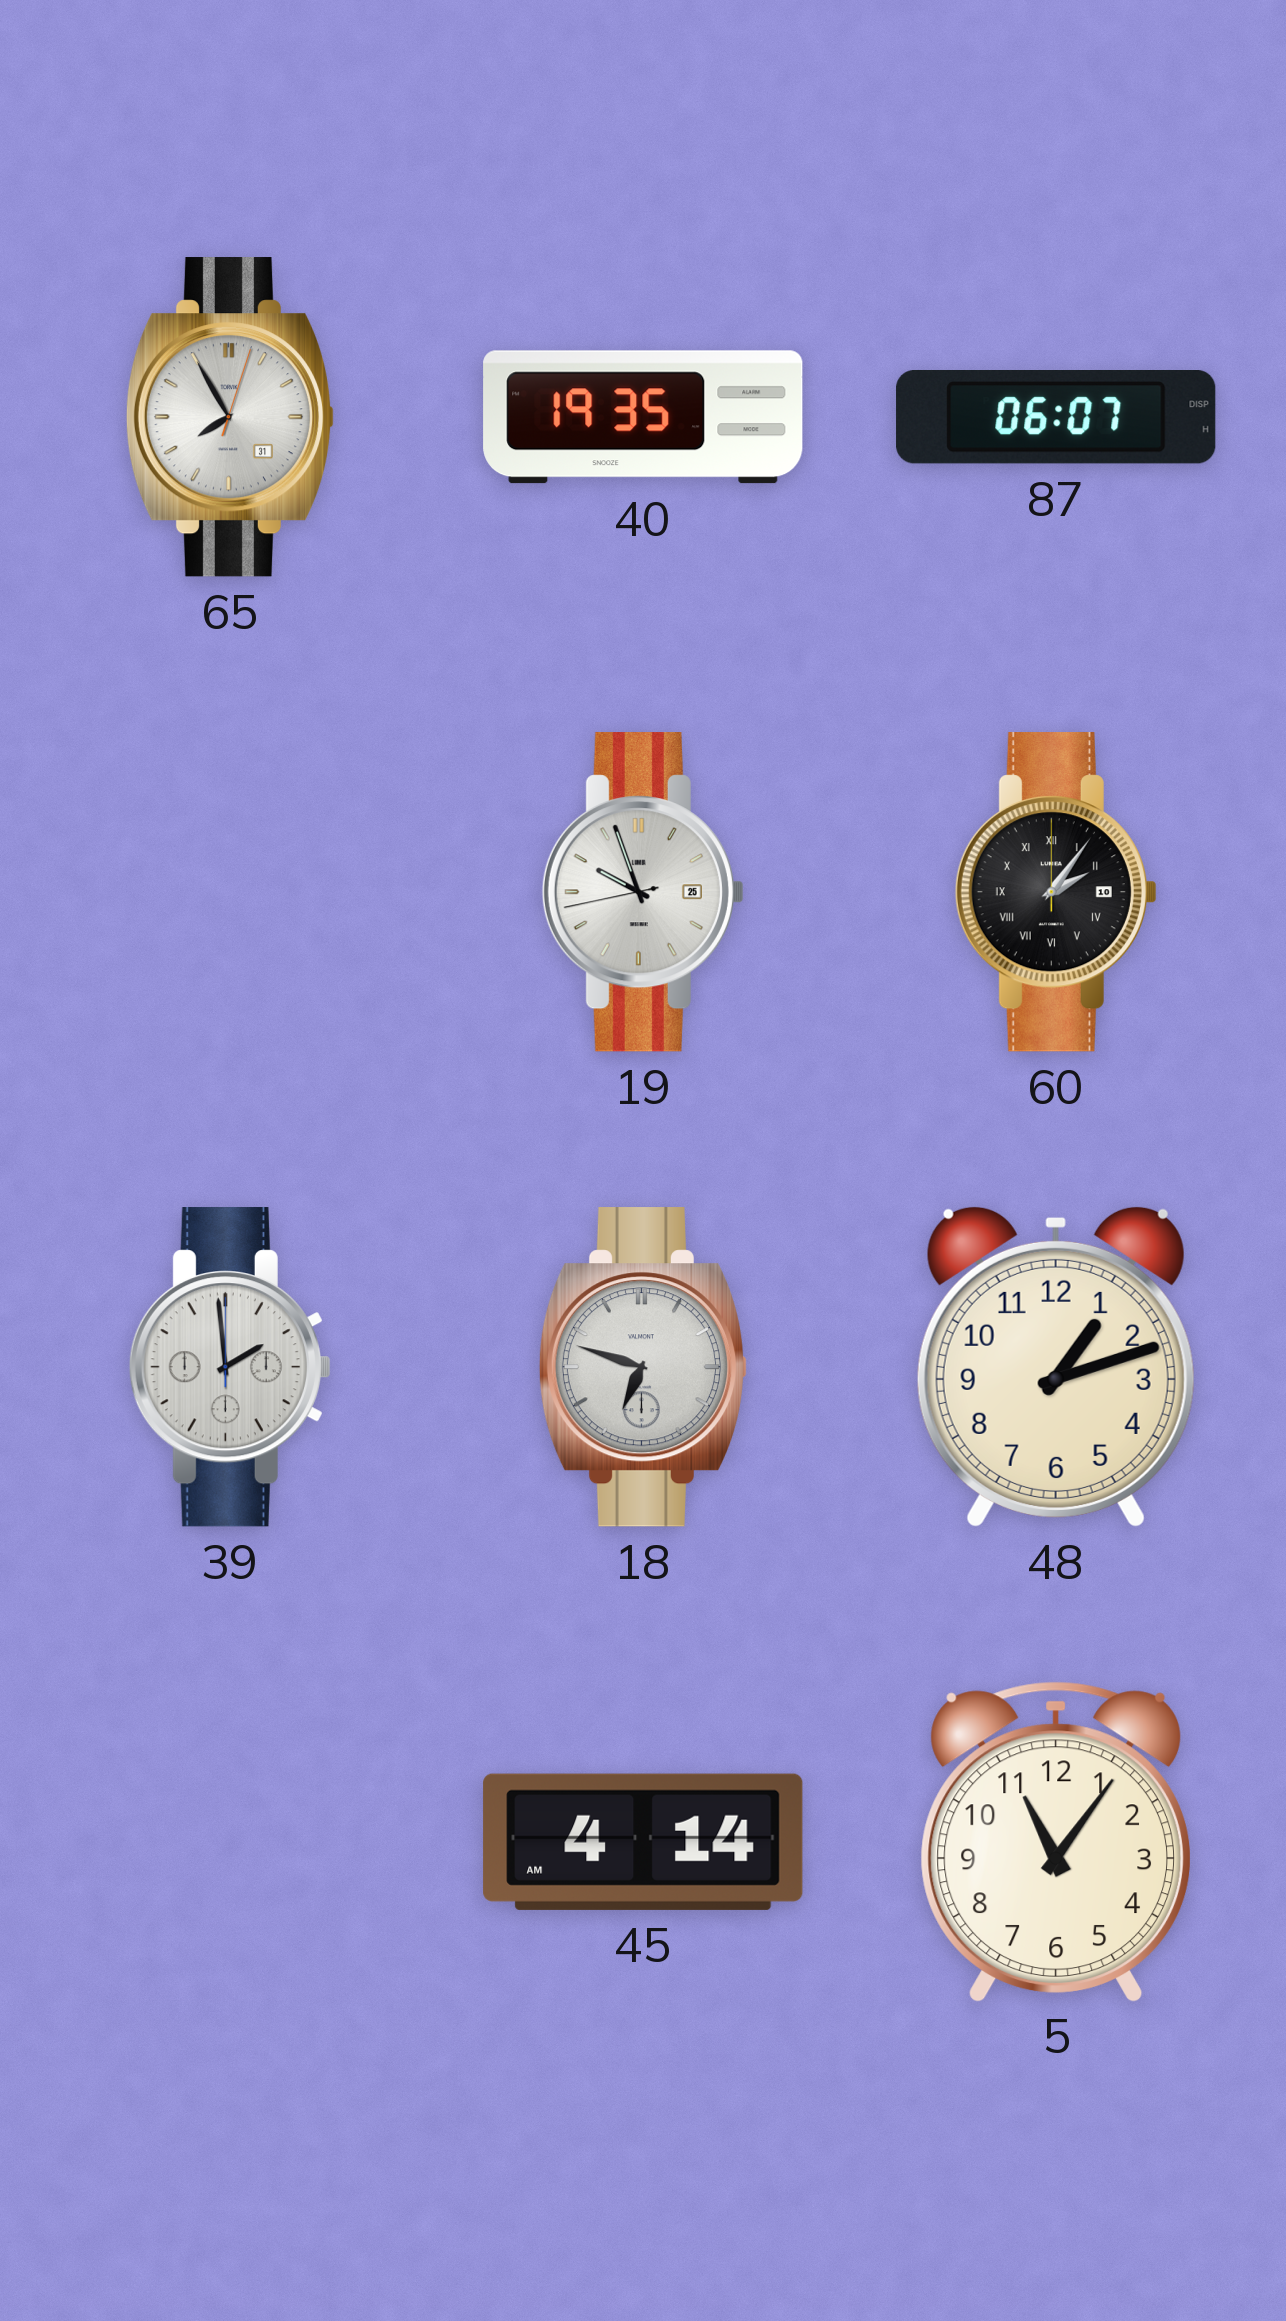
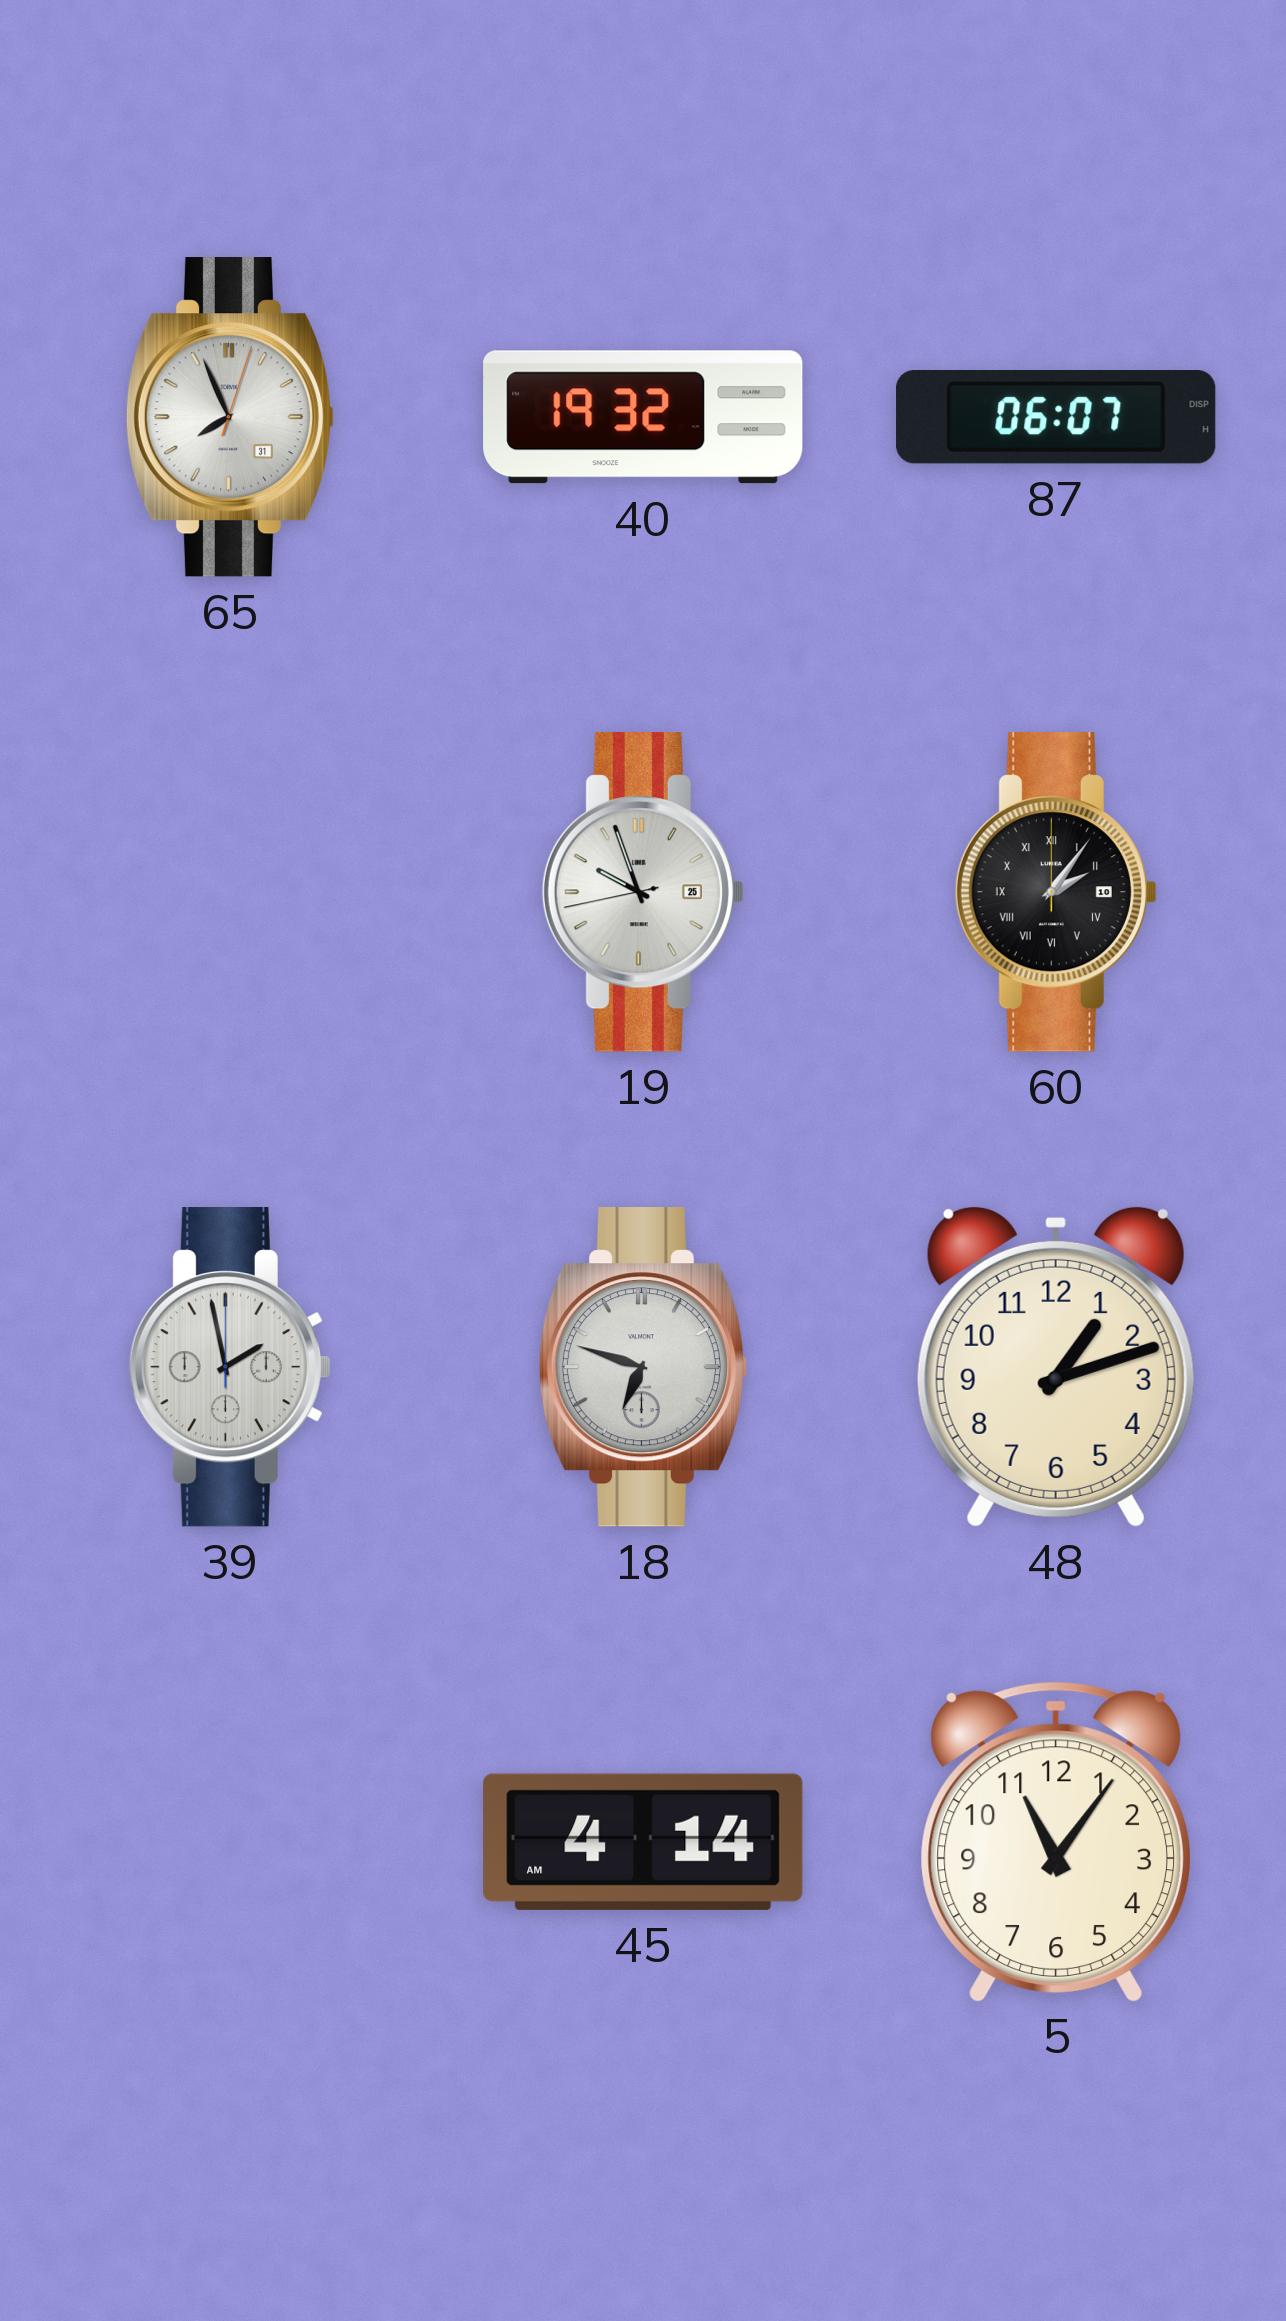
65: 7:55 -> 7:56 (230, 417)
40: 19:35 -> 19:32 (643, 417)
39: 1:59 -> 1:58 (230, 1367)
